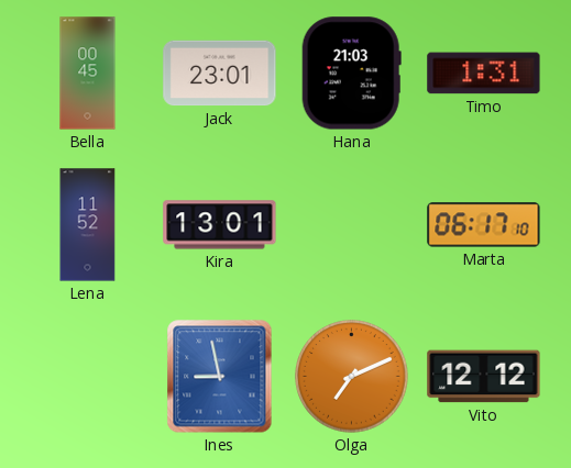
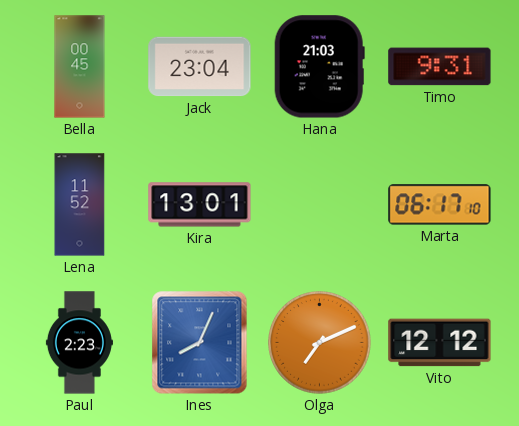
Jack: 23:01 -> 23:04 (200, 67)
Timo: 1:31 -> 9:31 (440, 67)
Paul: none -> 2:23 (79, 343)
Ines: 8:58 -> 8:04 (200, 343)
